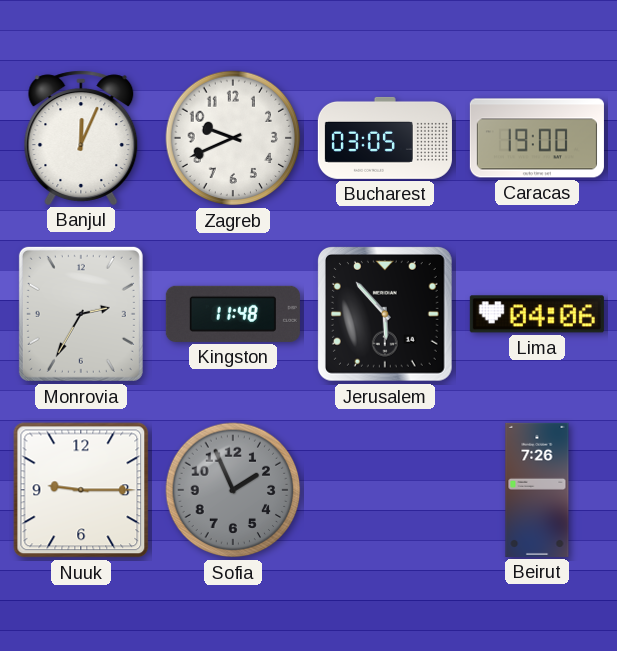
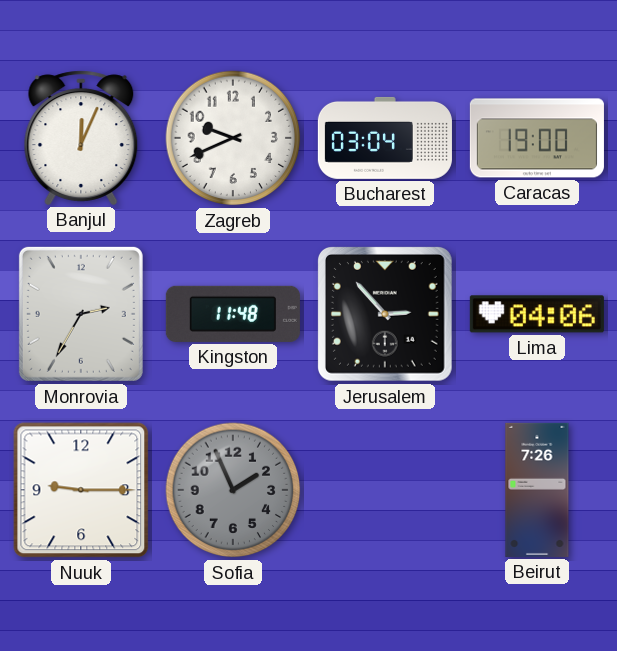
Bucharest: 03:05 -> 03:04 (385, 138)
Jerusalem: 5:53 -> 2:53 (385, 314)
